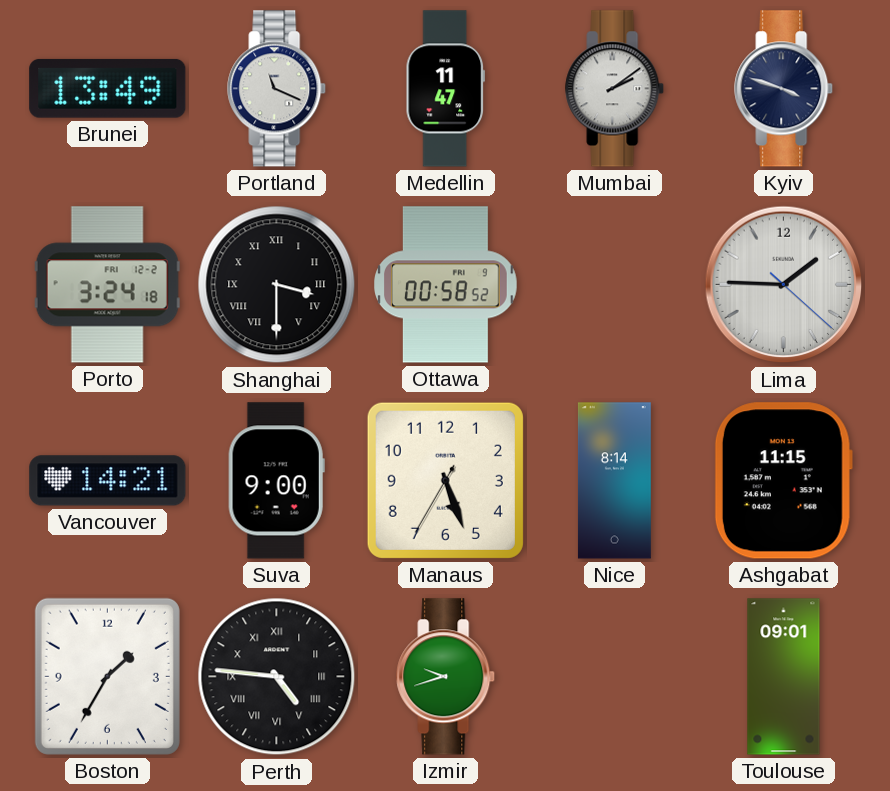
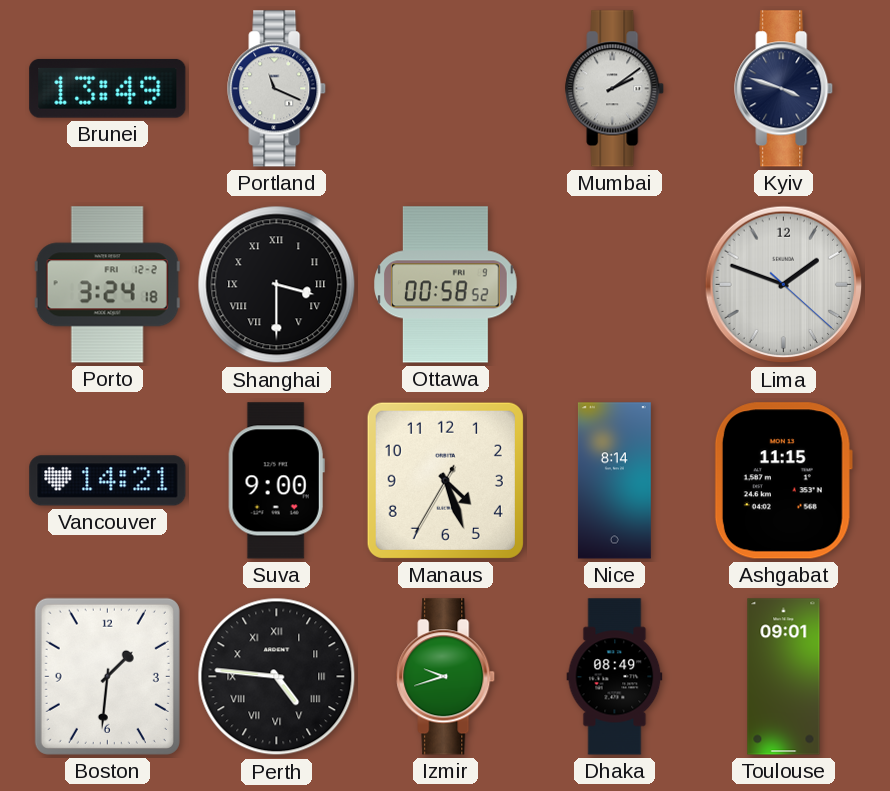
Medellin: 11:47 -> none (445, 89)
Lima: 1:45 -> 1:48 (784, 285)
Manaus: 5:26 -> 4:26 (445, 480)
Boston: 1:35 -> 1:31 (107, 676)
Dhaka: none -> 08:49 (615, 677)
